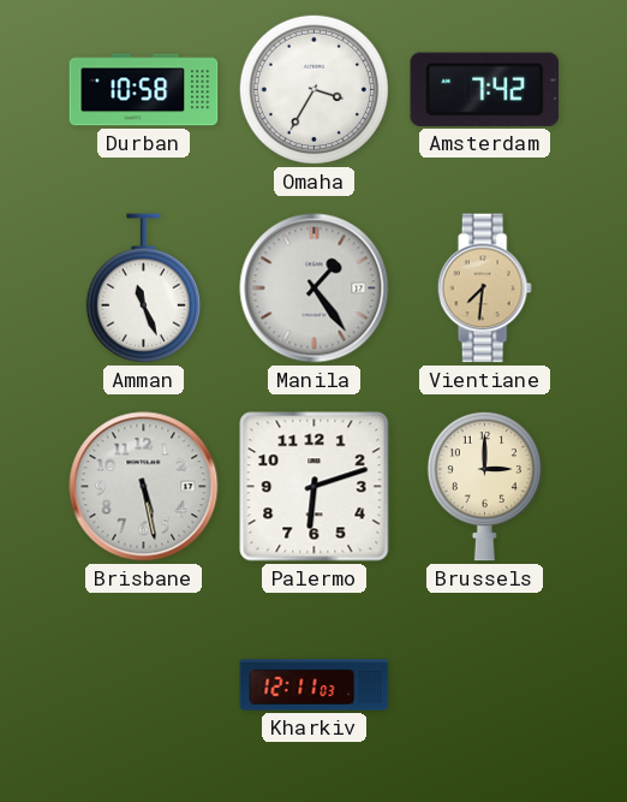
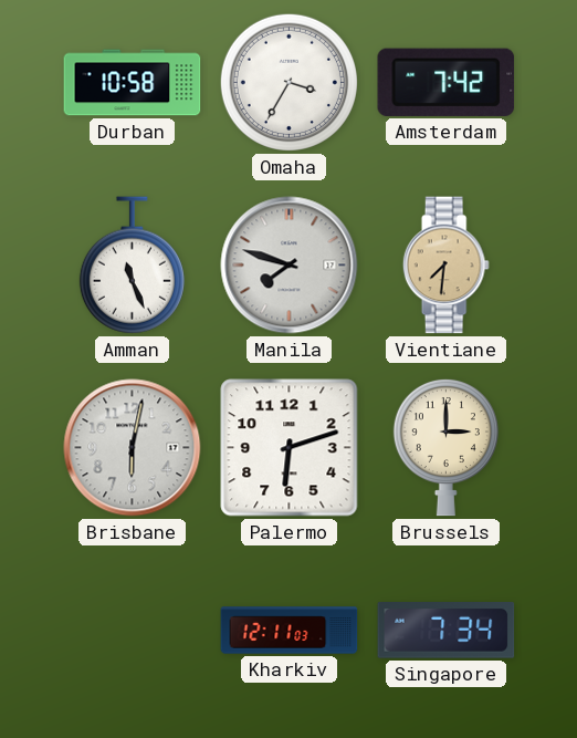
Manila: 1:24 -> 7:48 (290, 266)
Brisbane: 5:28 -> 6:02 (133, 448)
Singapore: none -> 7:34 (447, 631)
